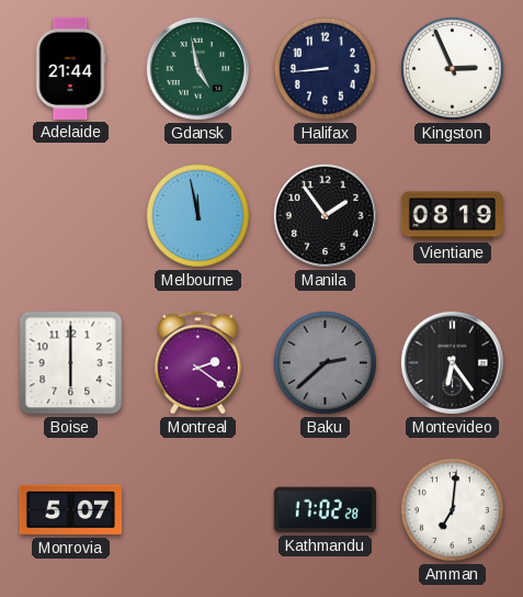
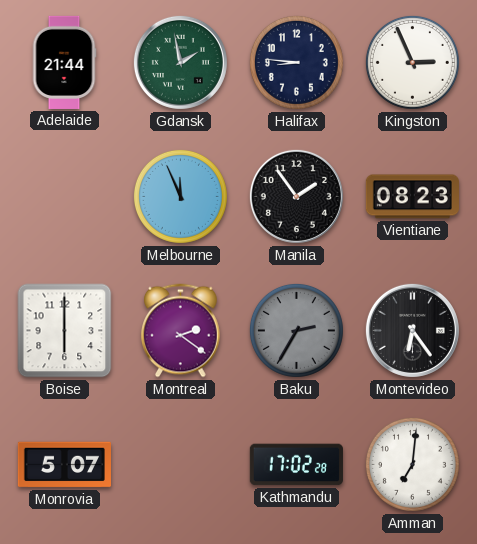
Gdansk: 4:58 -> 1:58 (180, 62)
Halifax: 8:44 -> 8:46 (296, 62)
Melbourne: 11:58 -> 11:56 (180, 196)
Vientiane: 08:19 -> 08:23 (412, 197)
Baku: 2:38 -> 2:35 (296, 330)
